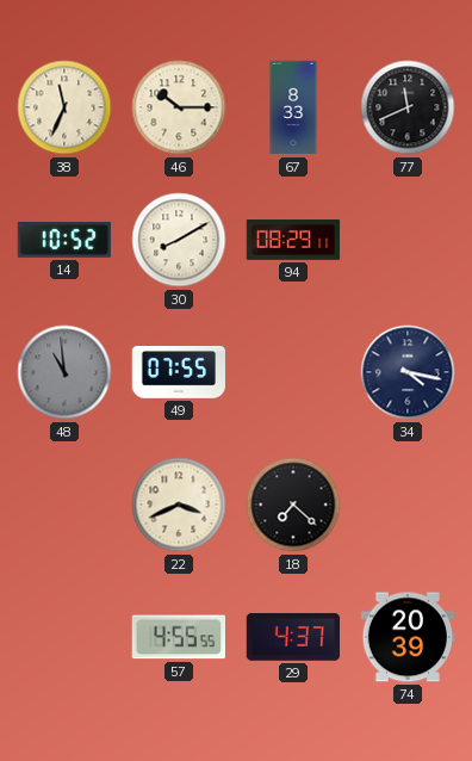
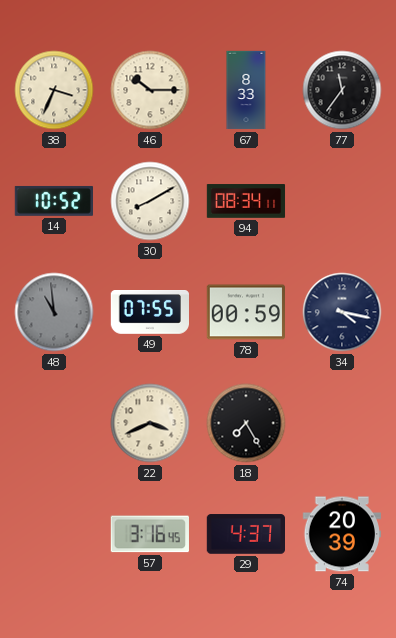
38: 11:34 -> 3:34 (54, 90)
77: 11:41 -> 11:36 (342, 90)
94: 08:29 -> 08:34 (246, 201)
78: none -> 00:59 (245, 312)
18: 7:22 -> 7:25 (246, 423)
57: 4:55 -> 3:16 (150, 534)
